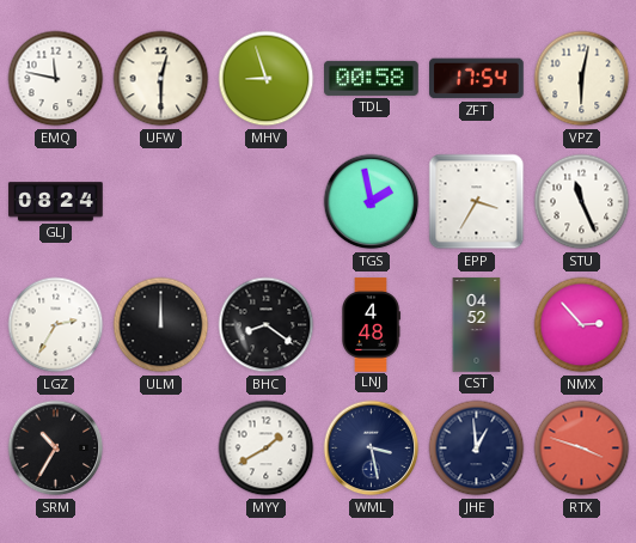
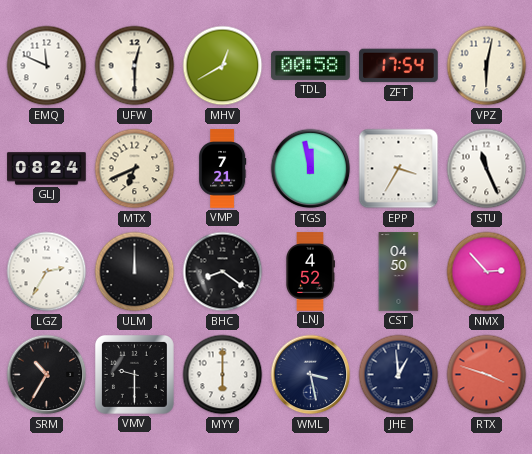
EMQ: 11:47 -> 11:49 (47, 66)
MHV: 8:57 -> 12:40 (223, 66)
MTX: none -> 6:41 (135, 169)
VMP: none -> 7:21 (222, 169)
TGS: 1:58 -> 11:58 (311, 169)
LNJ: 4:48 -> 4:52 (310, 272)
CST: 04:52 -> 04:50 (399, 272)
VMV: none -> 9:30 (134, 374)
MYY: 1:40 -> 6:00 (223, 375)
